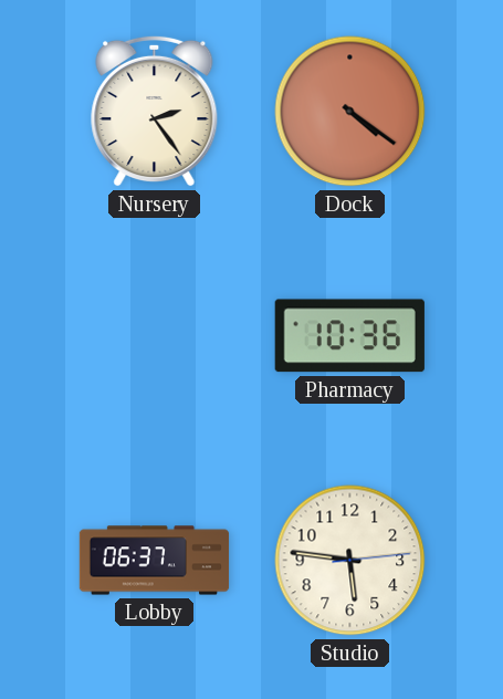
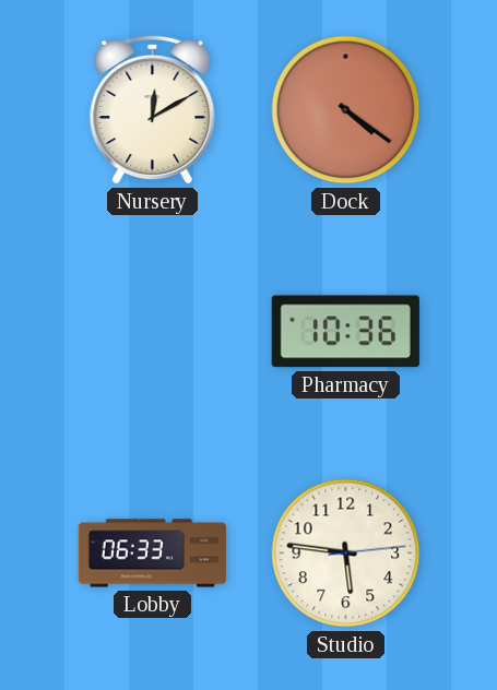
Nursery: 2:24 -> 12:10 (153, 109)
Lobby: 06:37 -> 06:33 (153, 554)
